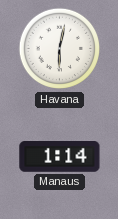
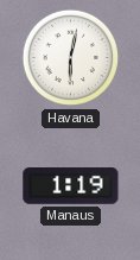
Manaus: 1:14 -> 1:19 (71, 186)
